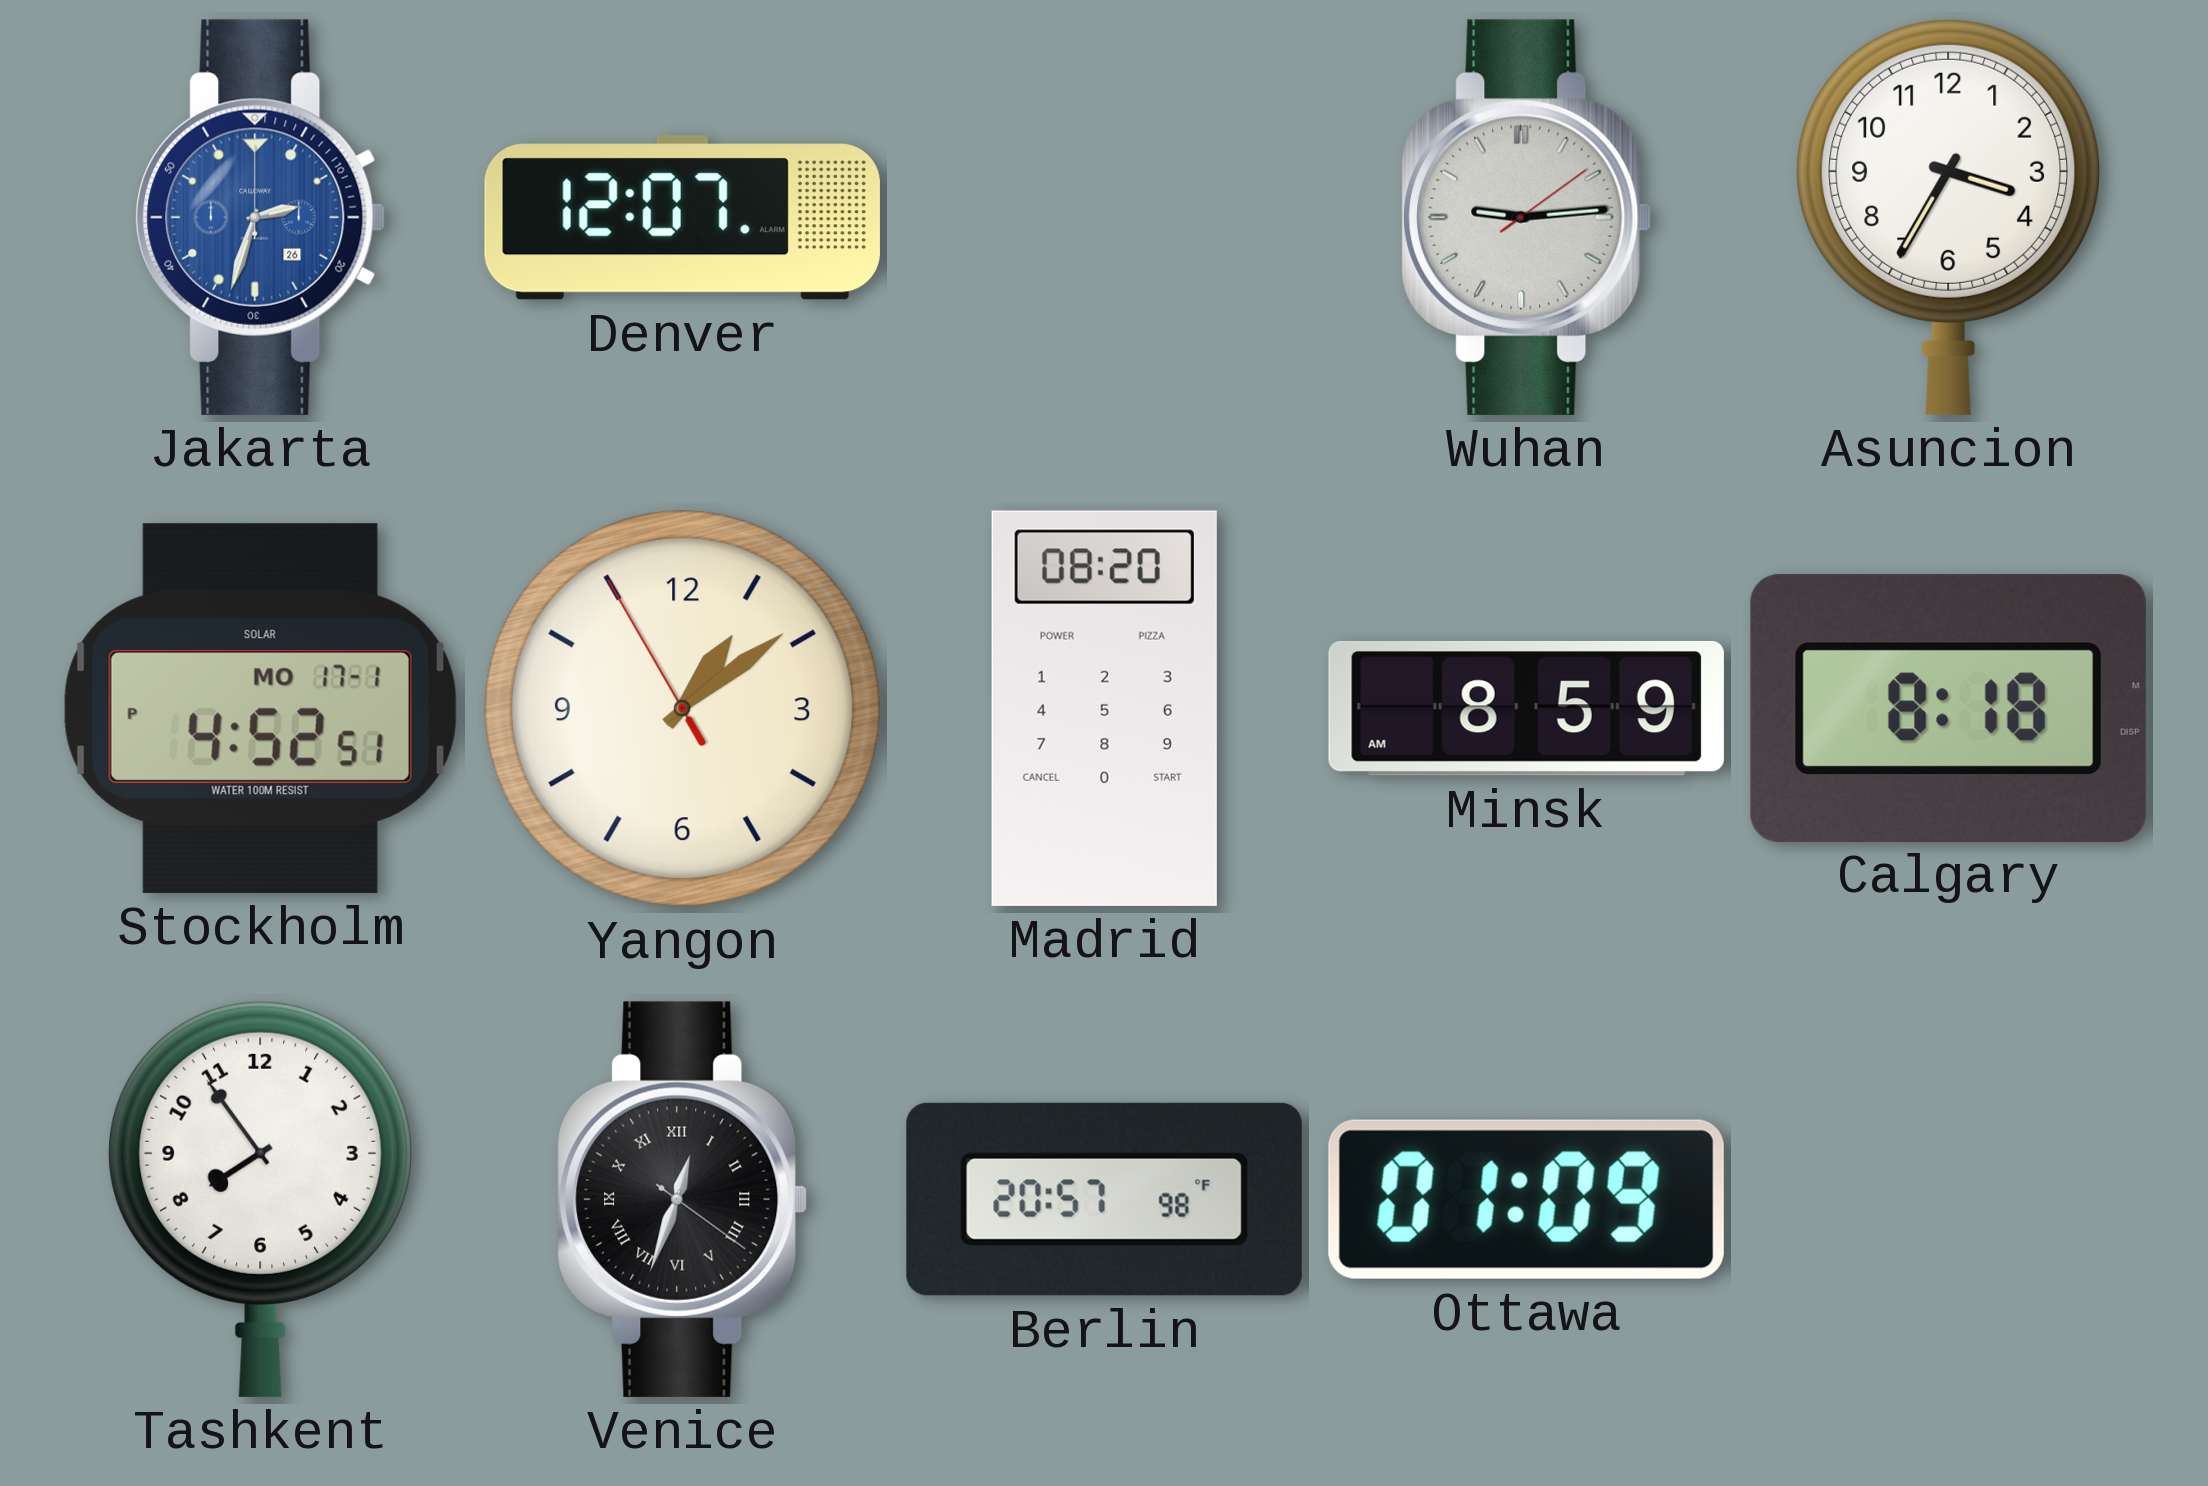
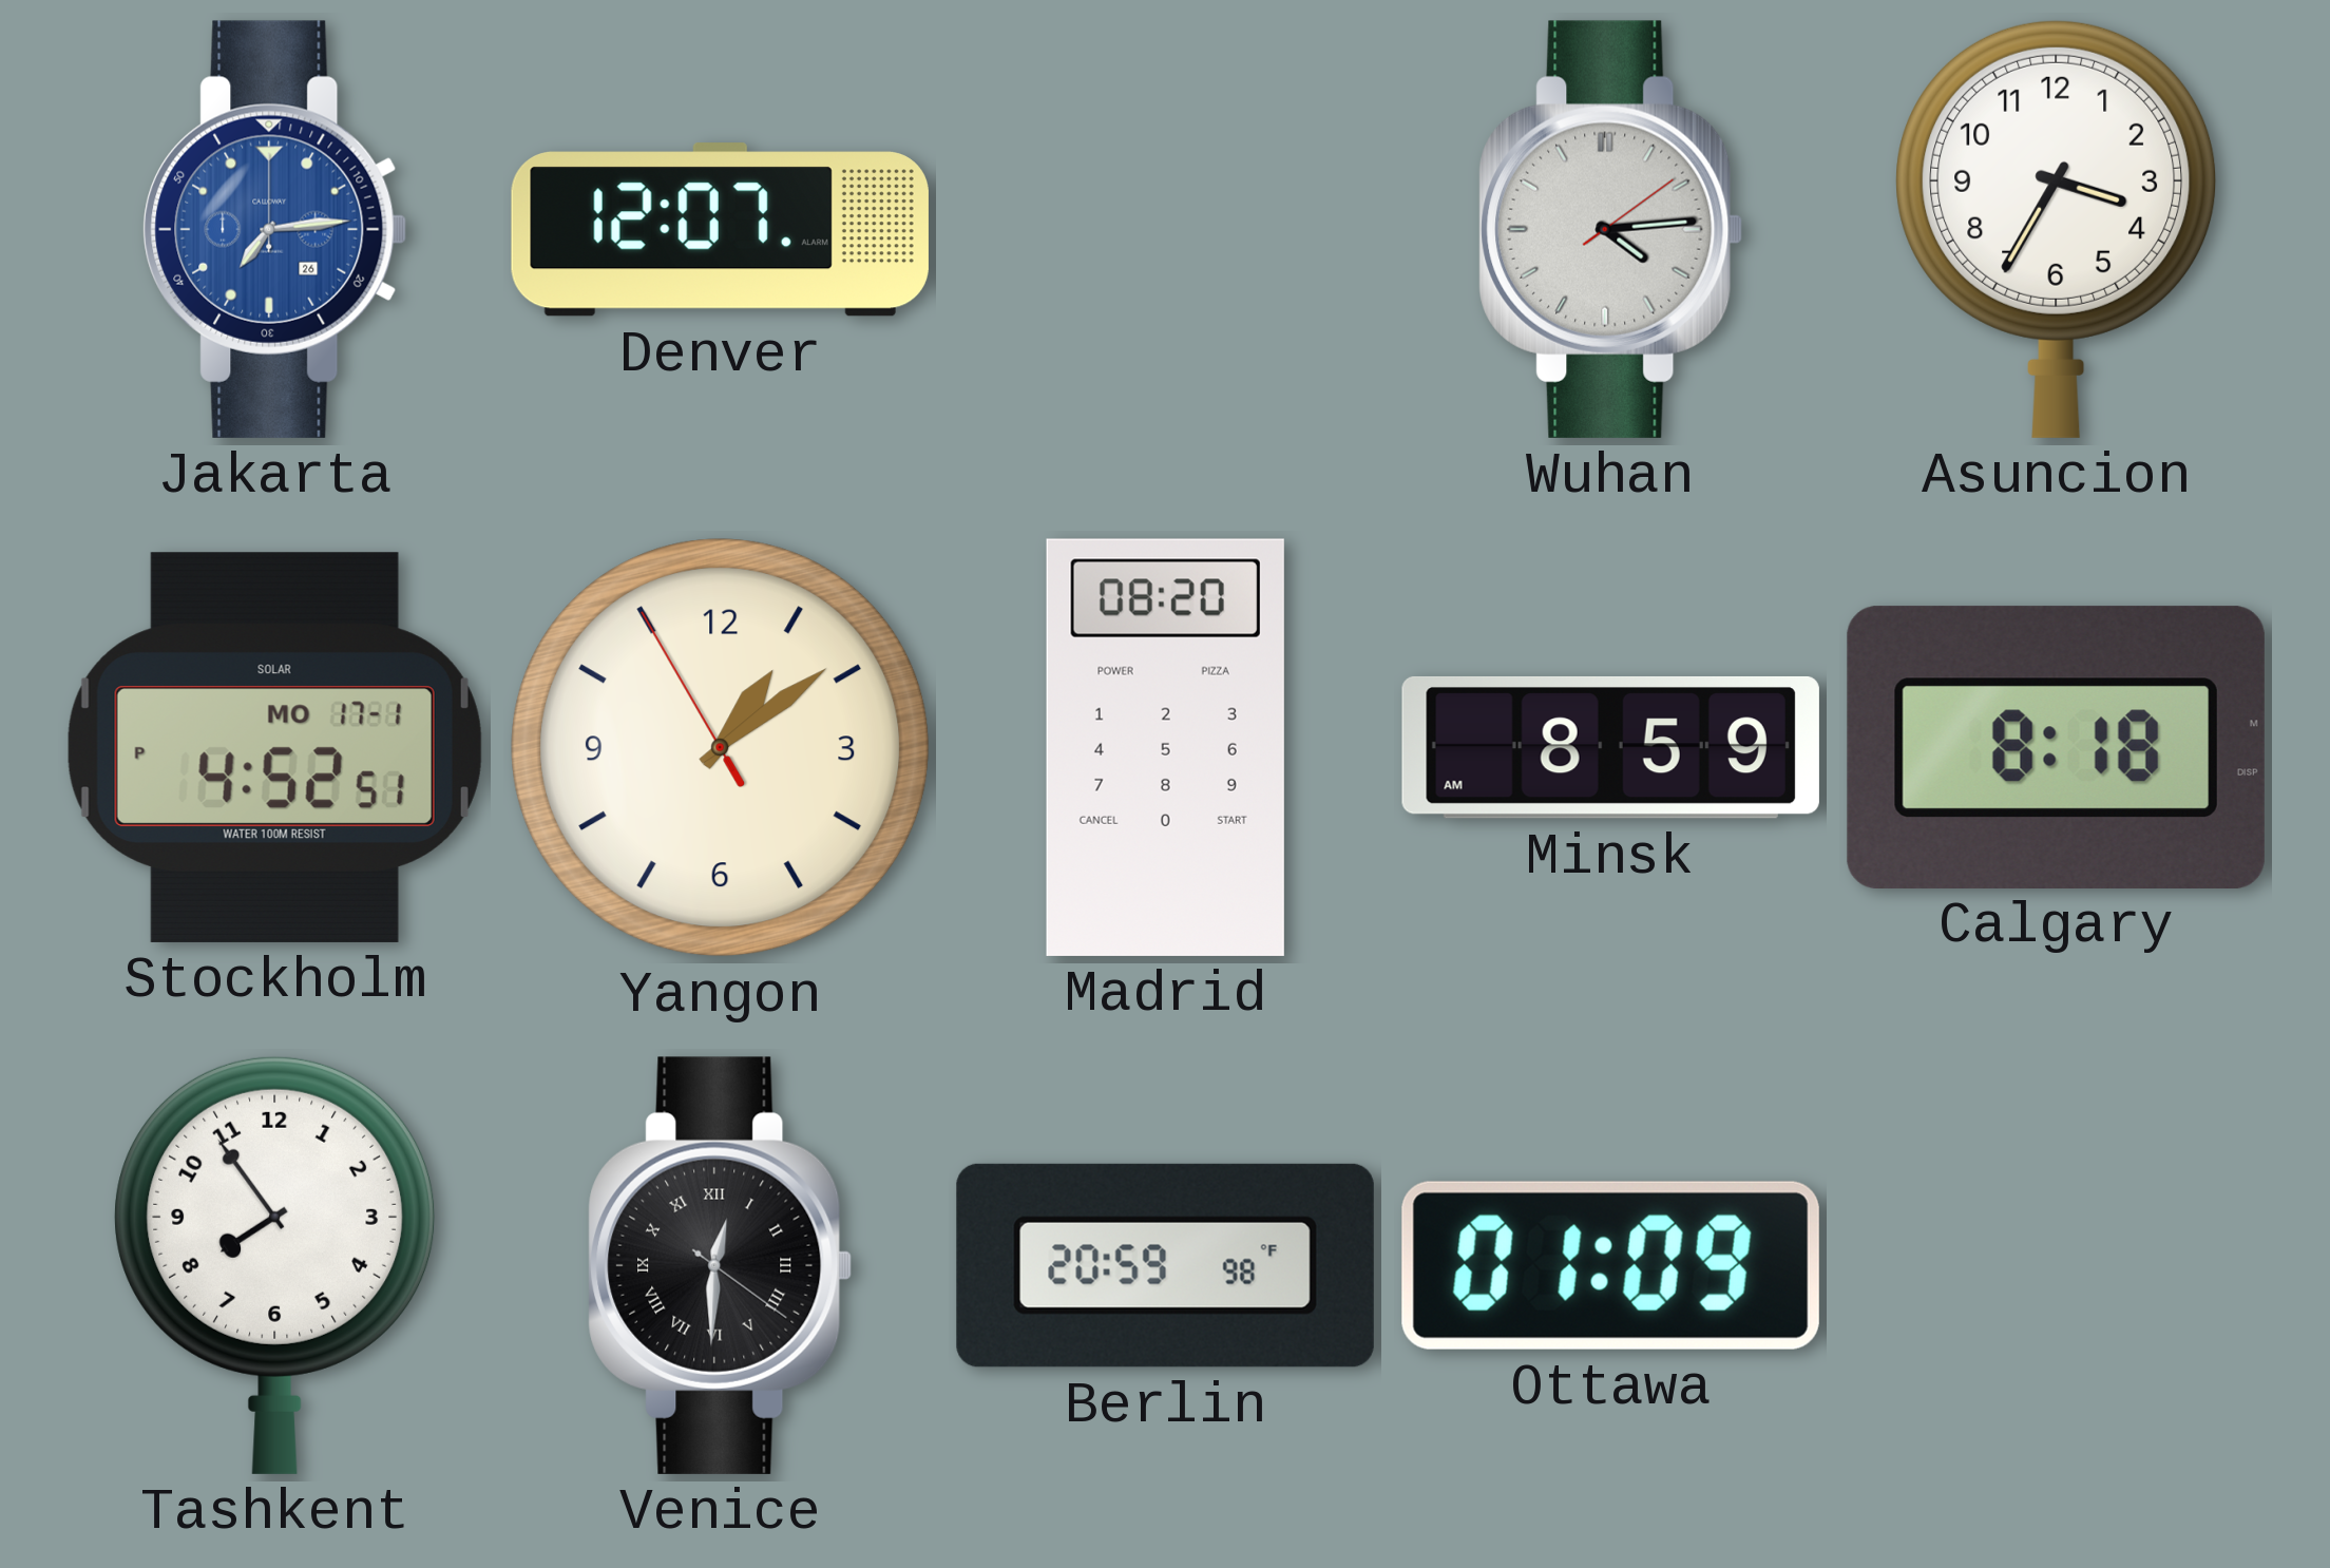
Jakarta: 2:33 -> 7:14 (275, 229)
Wuhan: 9:14 -> 4:14 (1611, 229)
Venice: 12:33 -> 12:30 (721, 1265)
Berlin: 20:57 -> 20:59 (1165, 1265)
